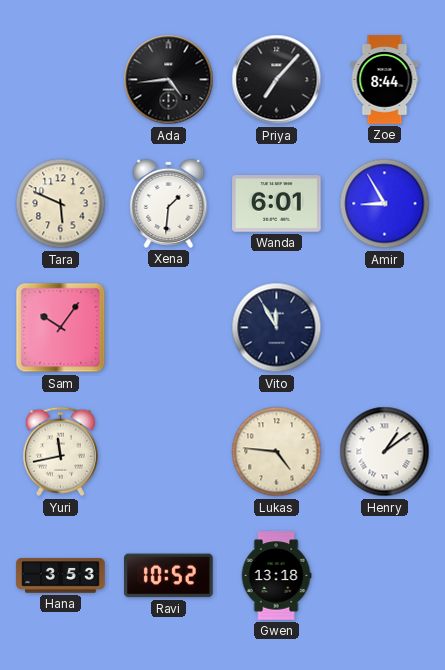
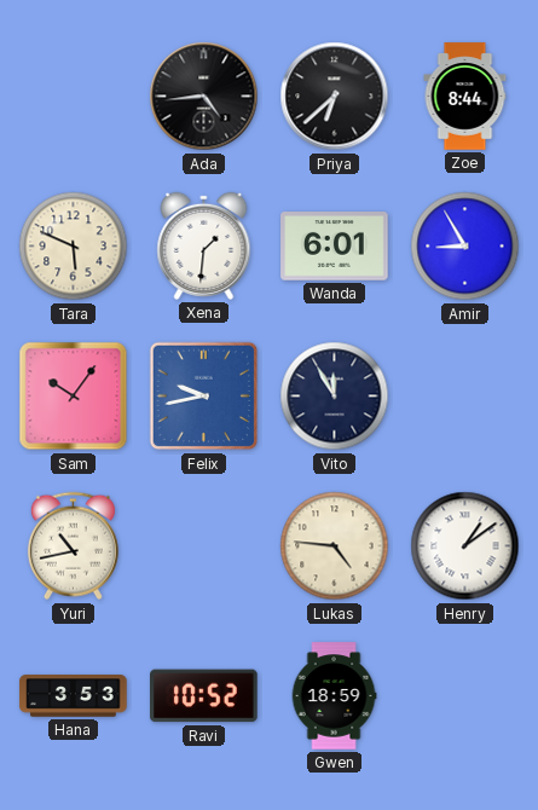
Priya: 7:07 -> 6:38 (335, 97)
Felix: none -> 9:43 (204, 397)
Yuri: 11:43 -> 10:43 (73, 546)
Gwen: 13:18 -> 18:59 (334, 696)
